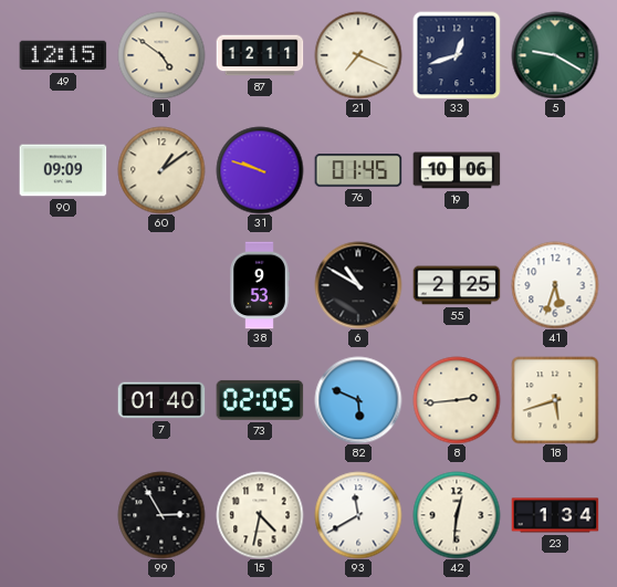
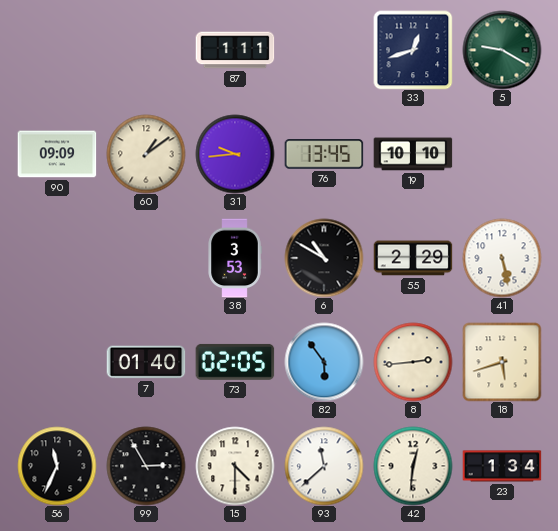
49: 12:15 -> none (63, 55)
1: 4:51 -> none (161, 55)
87: 12:11 -> 1:11 (235, 50)
21: 7:19 -> none (358, 55)
31: 9:48 -> 9:44 (235, 154)
76: 01:45 -> 13:45 (324, 154)
19: 10:06 -> 10:10 (413, 154)
38: 9:53 -> 3:53 (235, 258)
55: 2:25 -> 2:29 (413, 258)
41: 5:33 -> 5:28 (502, 258)
82: 5:49 -> 5:54 (324, 362)
56: none -> 11:34 (57, 466)
15: 4:32 -> 4:30 (235, 466)
93: 11:40 -> 11:38 (324, 466)
